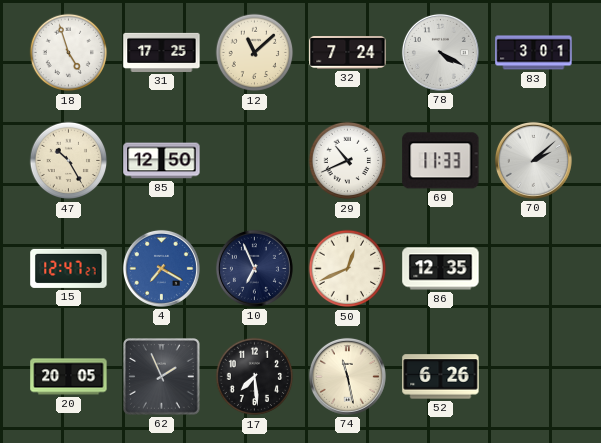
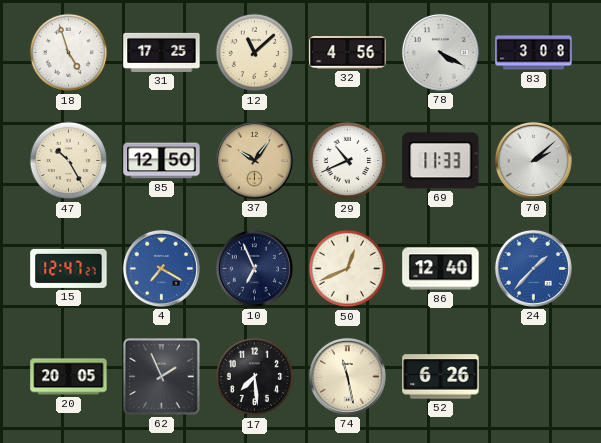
32: 7:24 -> 4:56 (348, 53)
83: 3:01 -> 3:08 (534, 53)
37: none -> 10:06 (254, 160)
86: 12:35 -> 12:40 (441, 269)
24: none -> 1:37 (533, 268)
